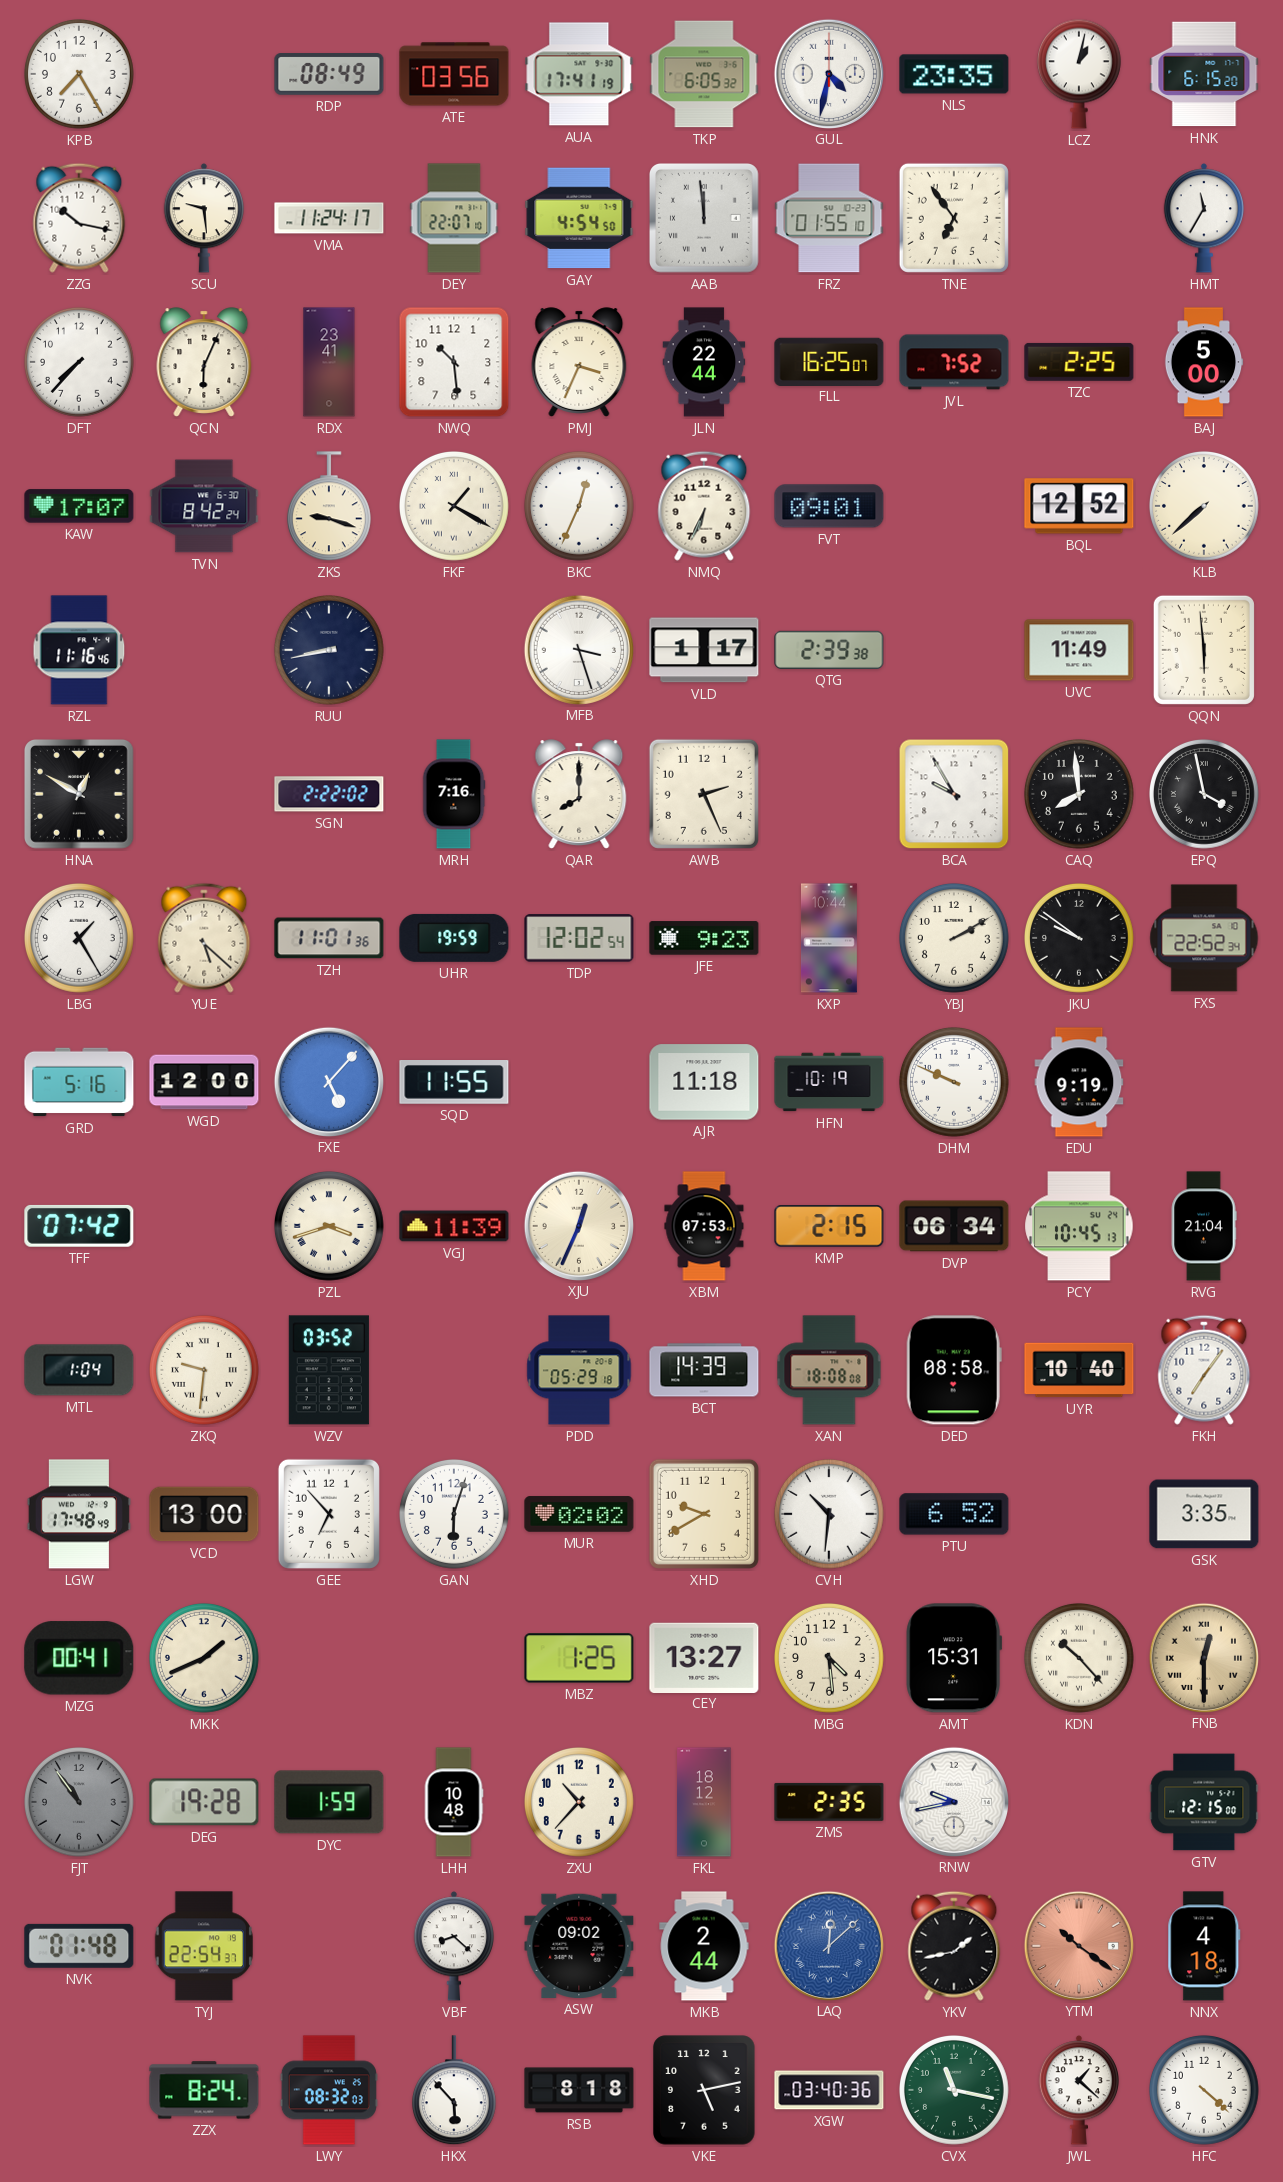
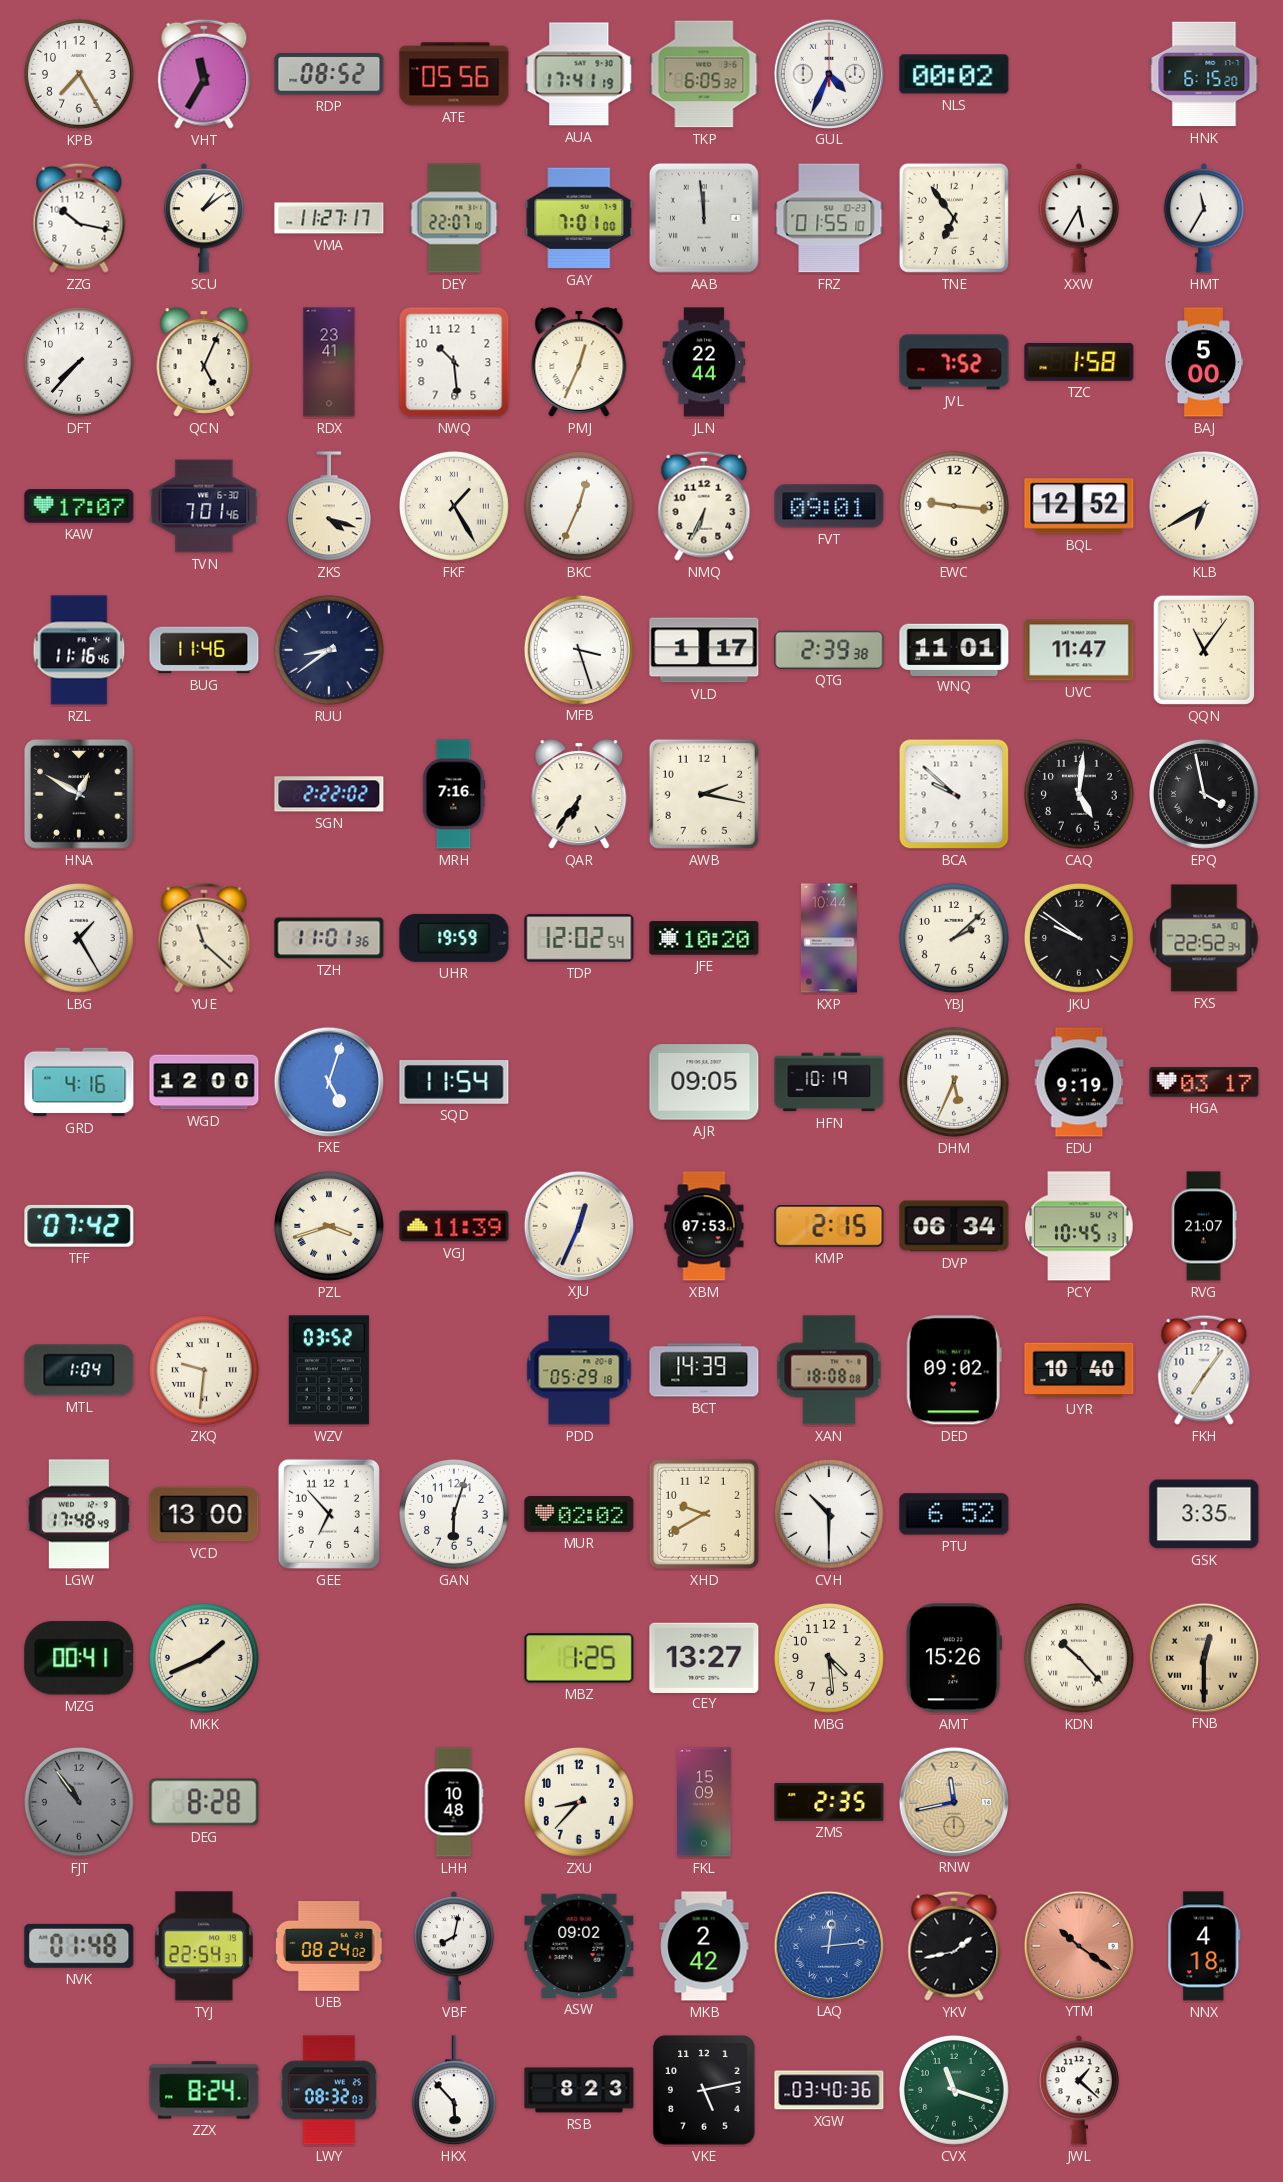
VHT: none -> 11:35 (204, 74)
RDP: 08:49 -> 08:52 (329, 74)
ATE: 03:56 -> 05:56 (454, 74)
GUL: 4:32 -> 4:34 (828, 73)
NLS: 23:35 -> 00:02 (954, 74)
LCZ: 1:02 -> none (1079, 74)
SCU: 9:29 -> 1:09 (203, 218)
VMA: 11:24 -> 11:27 (329, 218)
GAY: 4:54 -> 7:01 (579, 218)
XXW: none -> 5:35 (1078, 218)
QCN: 6:04 -> 5:04 (204, 362)
PMJ: 3:34 -> 12:34 (579, 362)
FLL: 16:25 -> none (829, 361)
TZC: 2:25 -> 1:58 (1079, 362)
TVN: 8:42 -> 7:01 (204, 506)
ZKS: 9:18 -> 4:18 (329, 507)
FKF: 1:20 -> 1:25 (455, 507)
EWC: none -> 9:16 (955, 507)
KLB: 7:38 -> 6:40 (1205, 507)
BUG: none -> 11:46 (204, 650)
RUU: 8:43 -> 8:39 (330, 651)
WNQ: none -> 11:01 (954, 649)
UVC: 11:49 -> 11:47 (1079, 650)
QQN: 5:59 -> 11:06 (1204, 650)
QAR: 8:00 -> 6:36 (579, 794)
AWB: 2:26 -> 2:17 (704, 794)
BCA: 9:55 -> 9:52 (954, 794)
CAQ: 7:59 -> 5:01 (1080, 795)
YUE: 5:22 -> 11:22 (204, 938)
JFE: 9:23 -> 10:20 (704, 938)
YBJ: 2:10 -> 2:08 (955, 939)
GRD: 5:16 -> 4:16 (79, 1082)
FXE: 5:07 -> 5:03 (328, 1081)
SQD: 11:55 -> 11:54 (454, 1082)
AJR: 11:18 -> 09:05 (704, 1082)
DHM: 9:49 -> 5:34 (955, 1083)
HGA: none -> 03:17 (1204, 1082)
RVG: 21:04 -> 21:07 (1204, 1226)
DED: 08:58 -> 09:02 (954, 1370)
CVH: 10:31 -> 10:30 (830, 1515)
AMT: 15:31 -> 15:26 (954, 1658)
DEG: 19:28 -> 8:28 (204, 1802)
DYC: 1:59 -> none (329, 1802)
ZXU: 10:37 -> 8:37 (580, 1803)
FKL: 18:12 -> 15:09 (704, 1802)
RNW: 9:43 -> 11:43 (953, 1801)
RNW dial: white -> champagne (953, 1801)
GTV: 12:15 -> none (1204, 1802)
UEB: none -> 08:24 (329, 1947)
VBF: 8:22 -> 8:02 (453, 1946)
MKB: 2:44 -> 2:42 (704, 1946)
LAQ: 12:08 -> 12:14 (828, 1945)
RSB: 8:18 -> 8:23 (579, 2090)
CVX: 11:17 -> 11:18 (955, 2091)
HFC: 4:22 -> none (1205, 2091)
